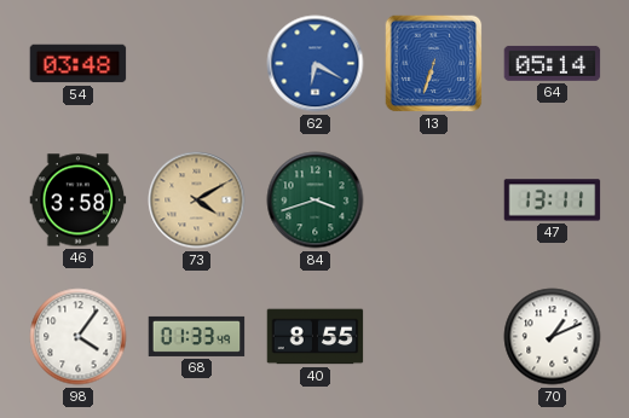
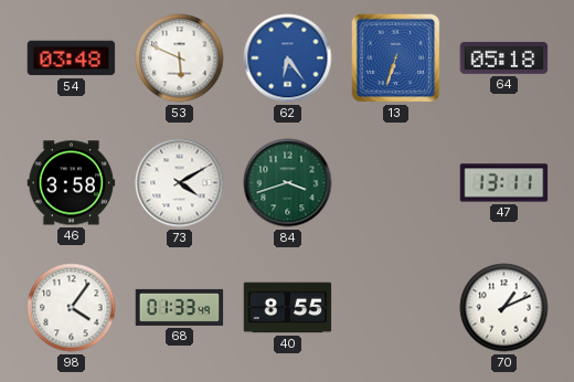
53: none -> 5:49 (180, 59)
62: 6:20 -> 6:24 (288, 59)
64: 05:14 -> 05:18 (504, 57)
73 dial: champagne -> white (180, 183)
